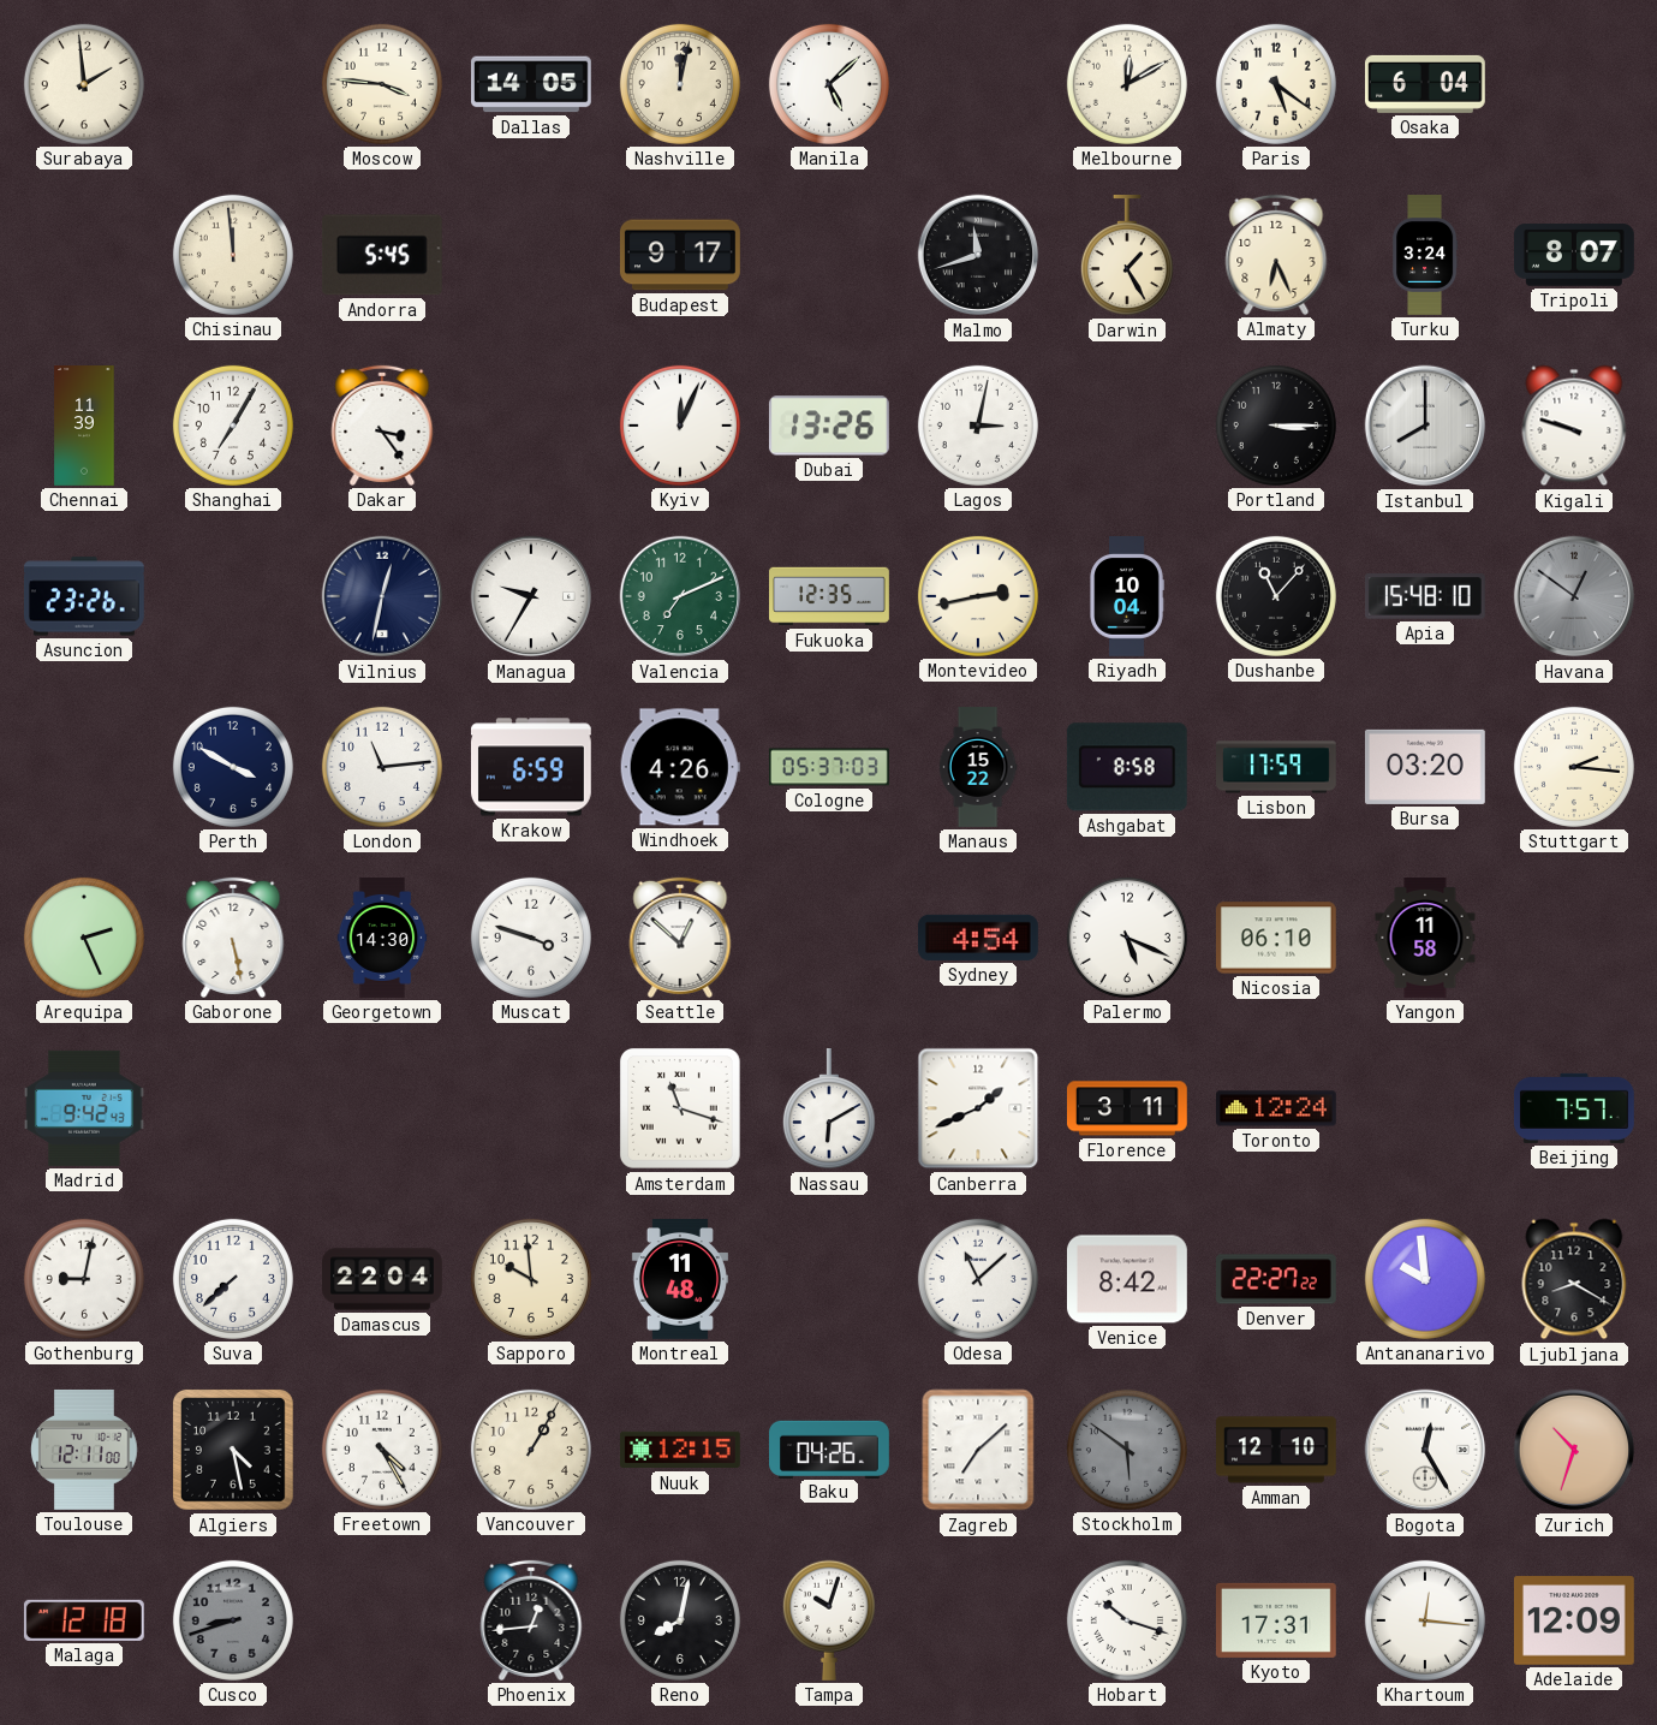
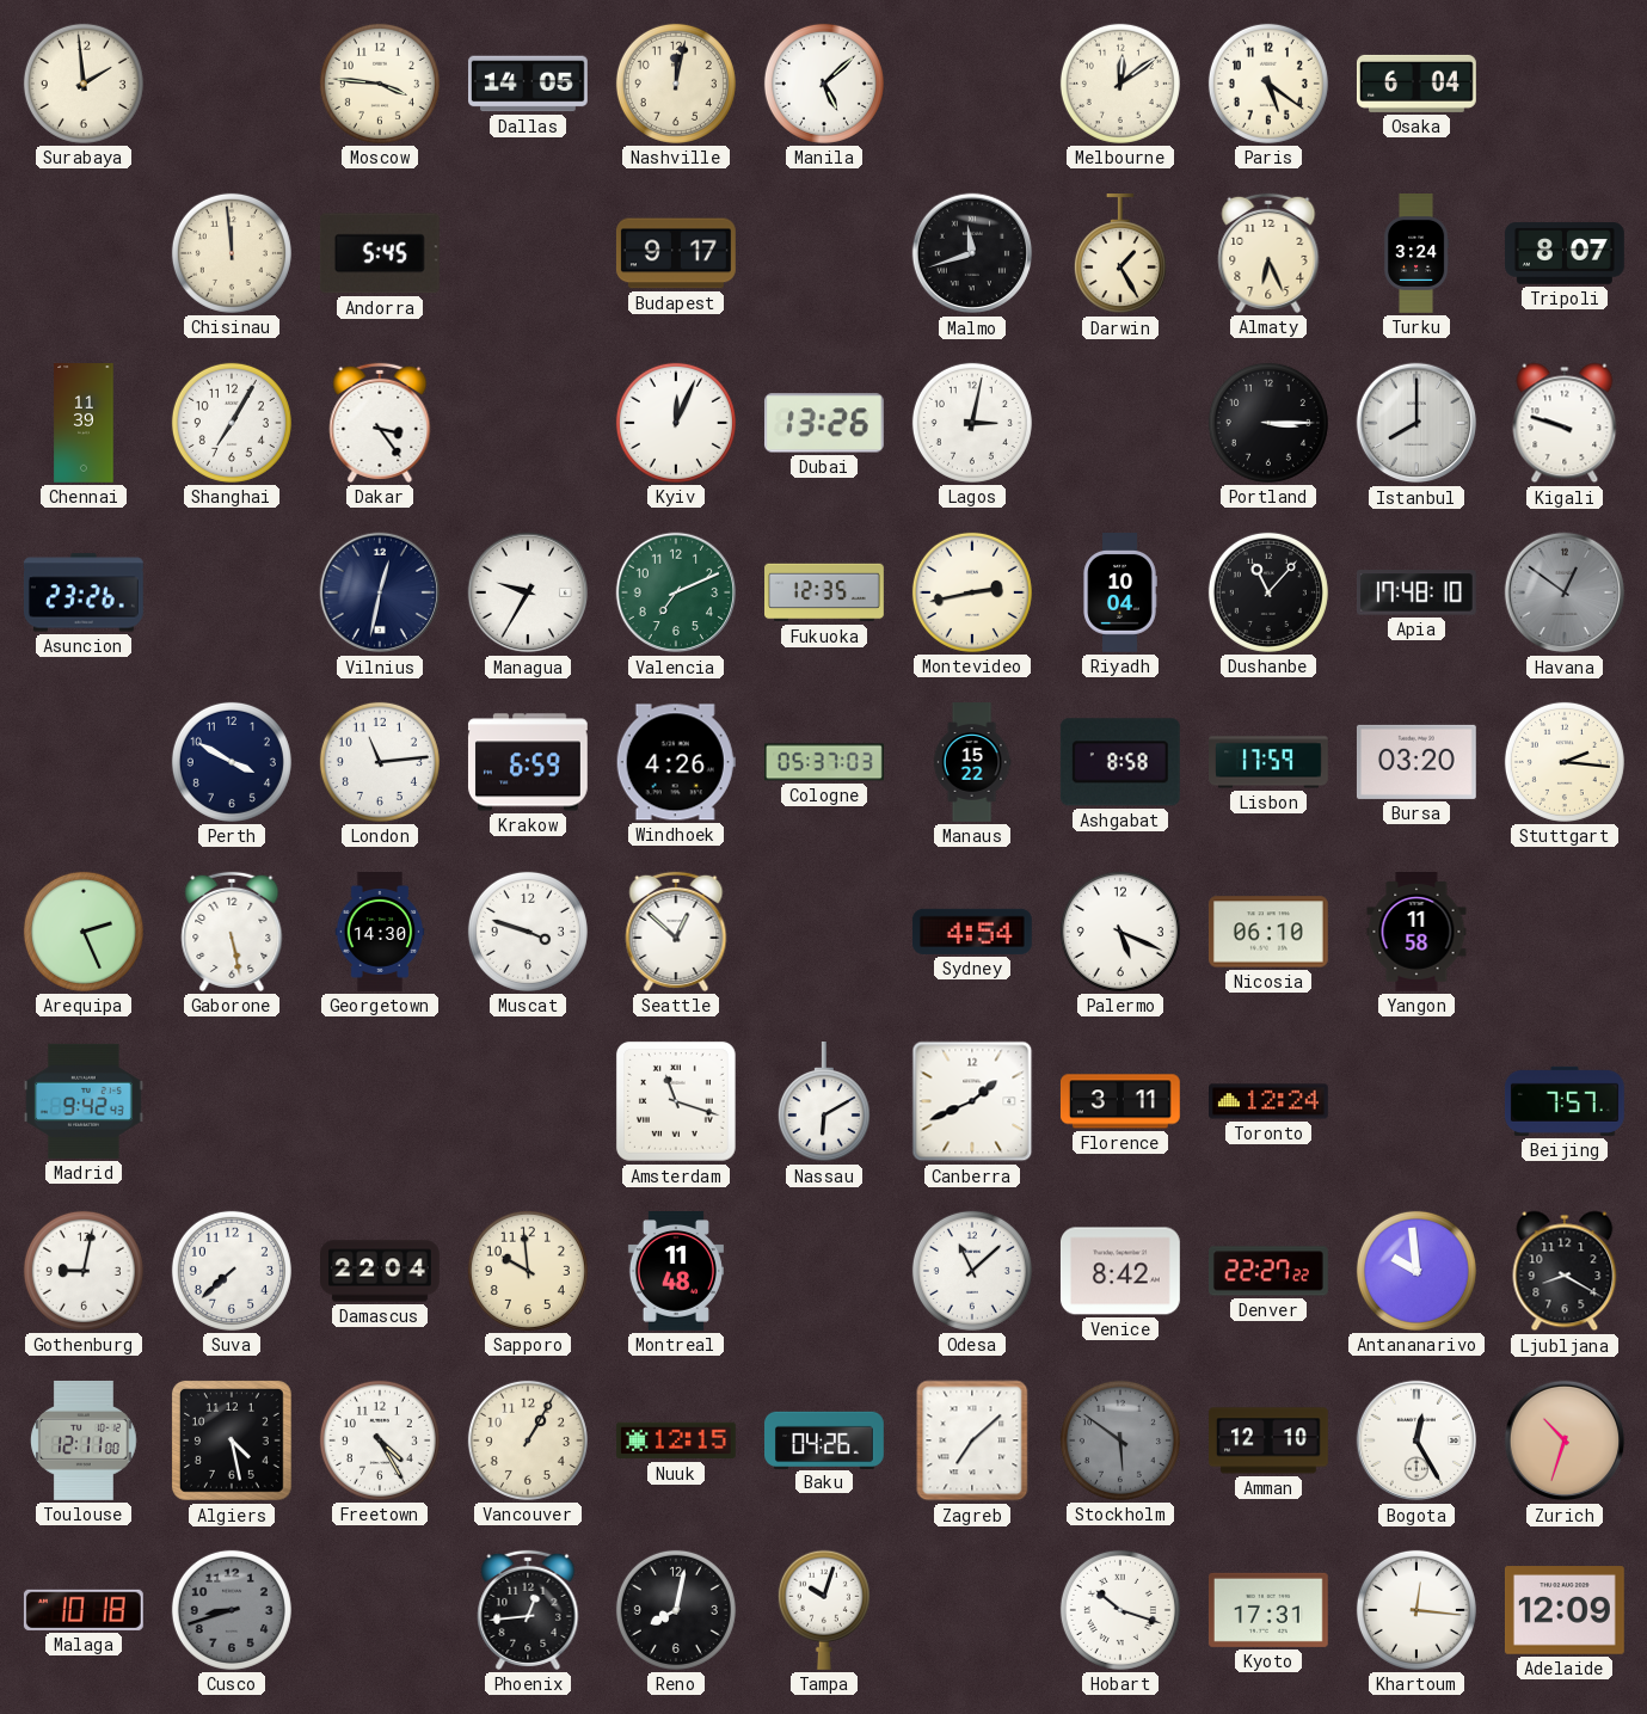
Melbourne: 12:10 -> 12:09 (1120, 84)
Apia: 15:48 -> 17:48 (1416, 592)
Malaga: 12:18 -> 10:18 (84, 1610)
